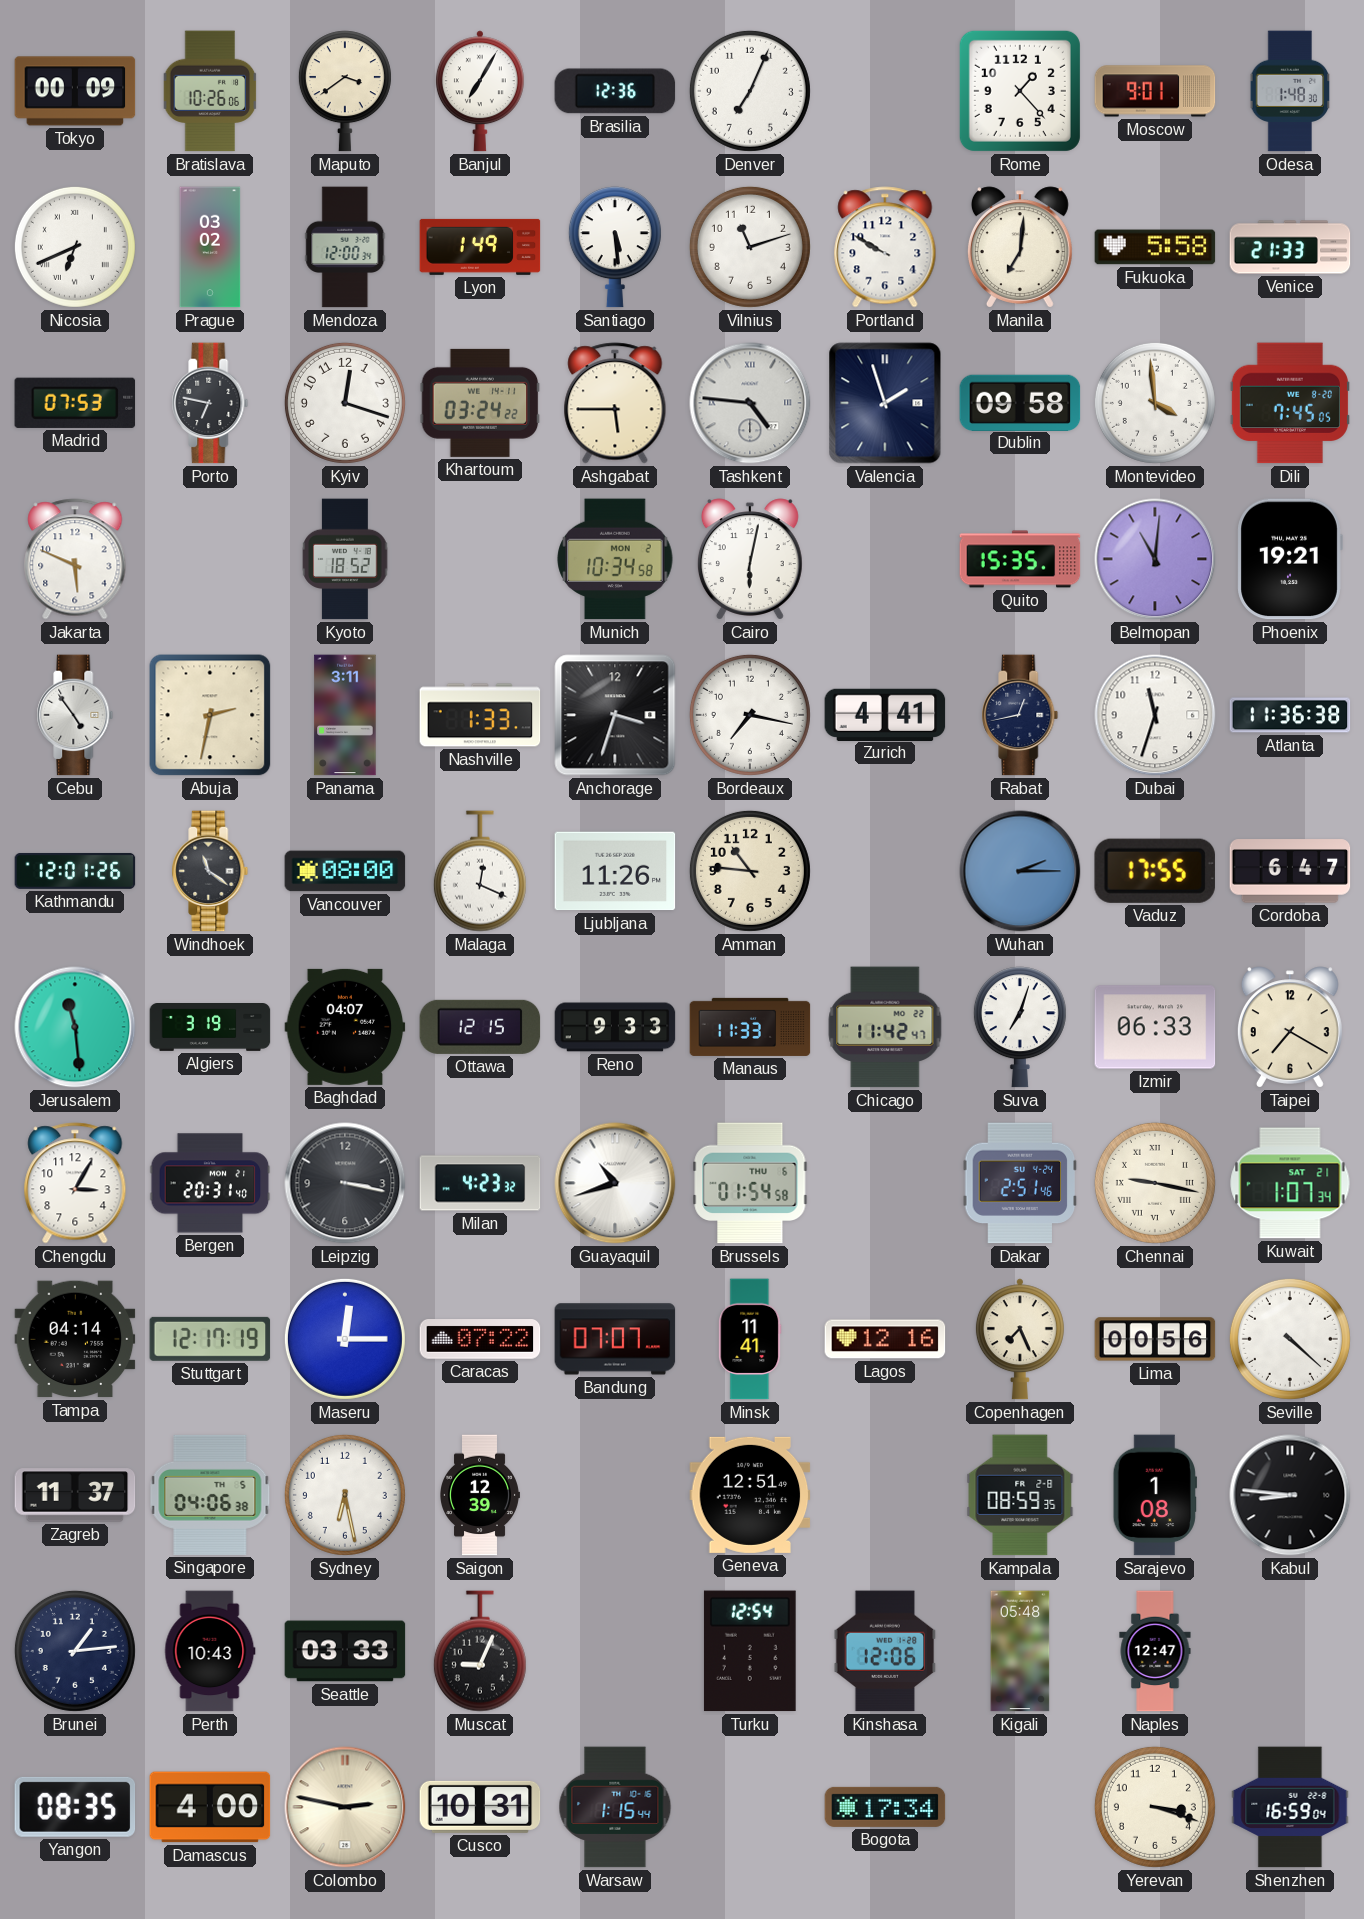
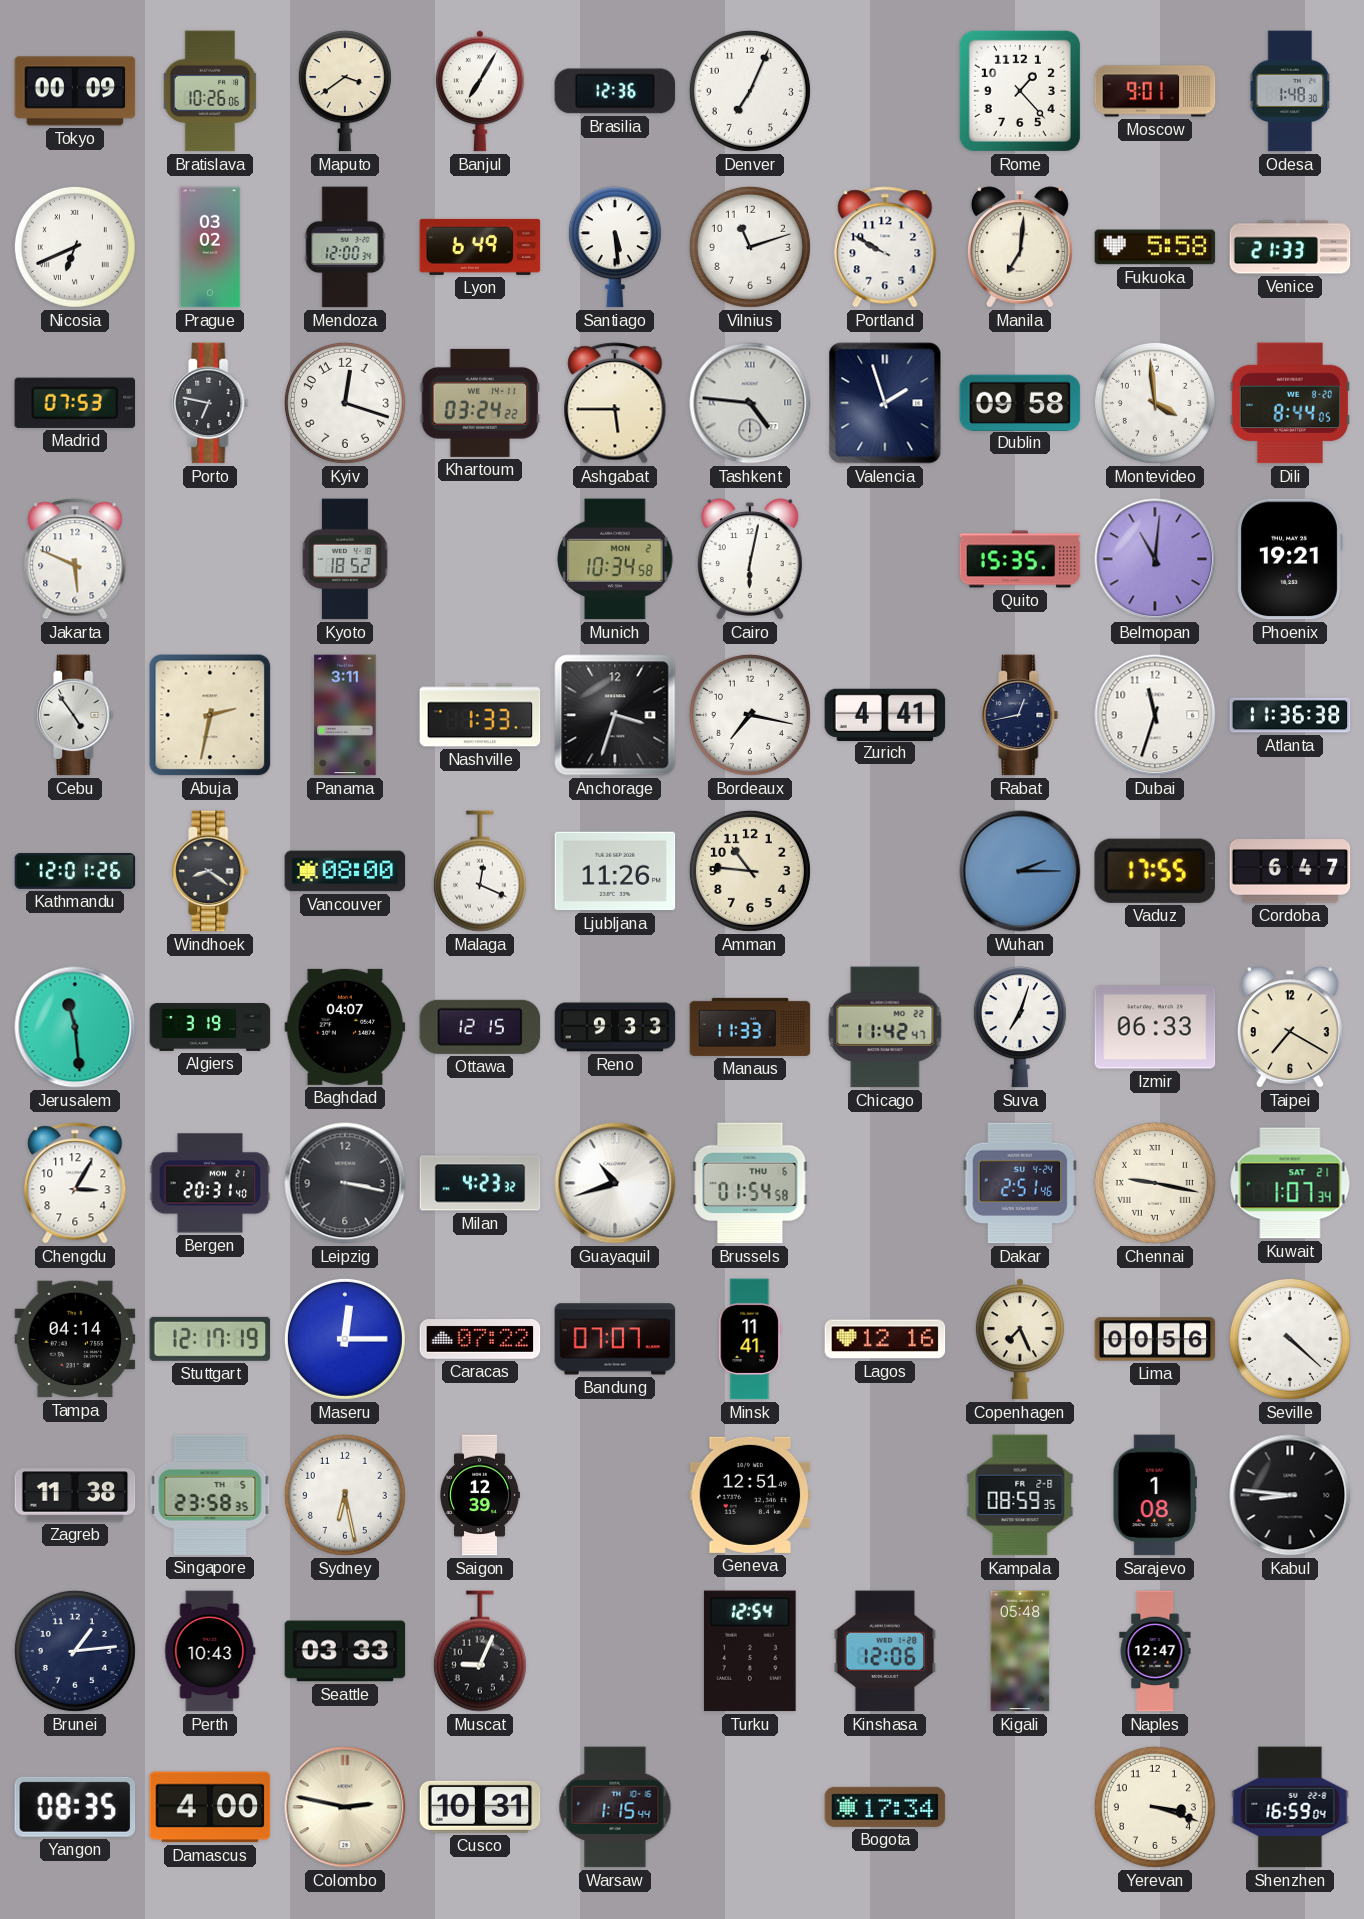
Lyon: 1:49 -> 6:49 (480, 247)
Dili: 7:45 -> 8:44 (1290, 403)
Windhoek: 11:21 -> 8:21 (210, 871)
Zagreb: 11:37 -> 11:38 (75, 1495)
Singapore: 04:06 -> 23:58 (210, 1495)
